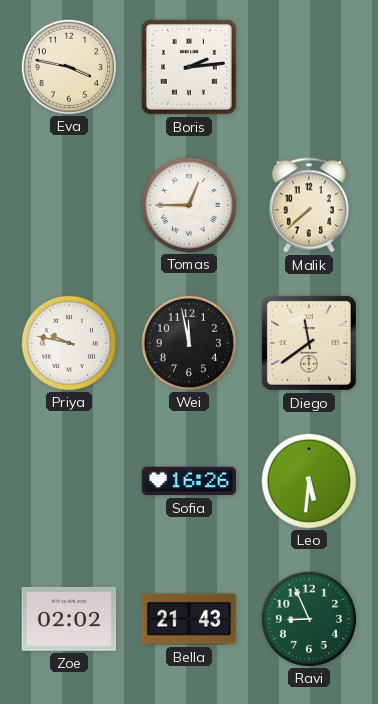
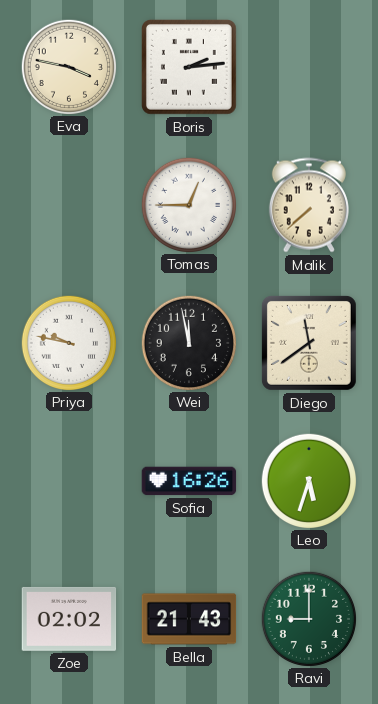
Leo: 5:31 -> 5:33 (308, 480)
Ravi: 8:56 -> 9:00 (308, 618)
